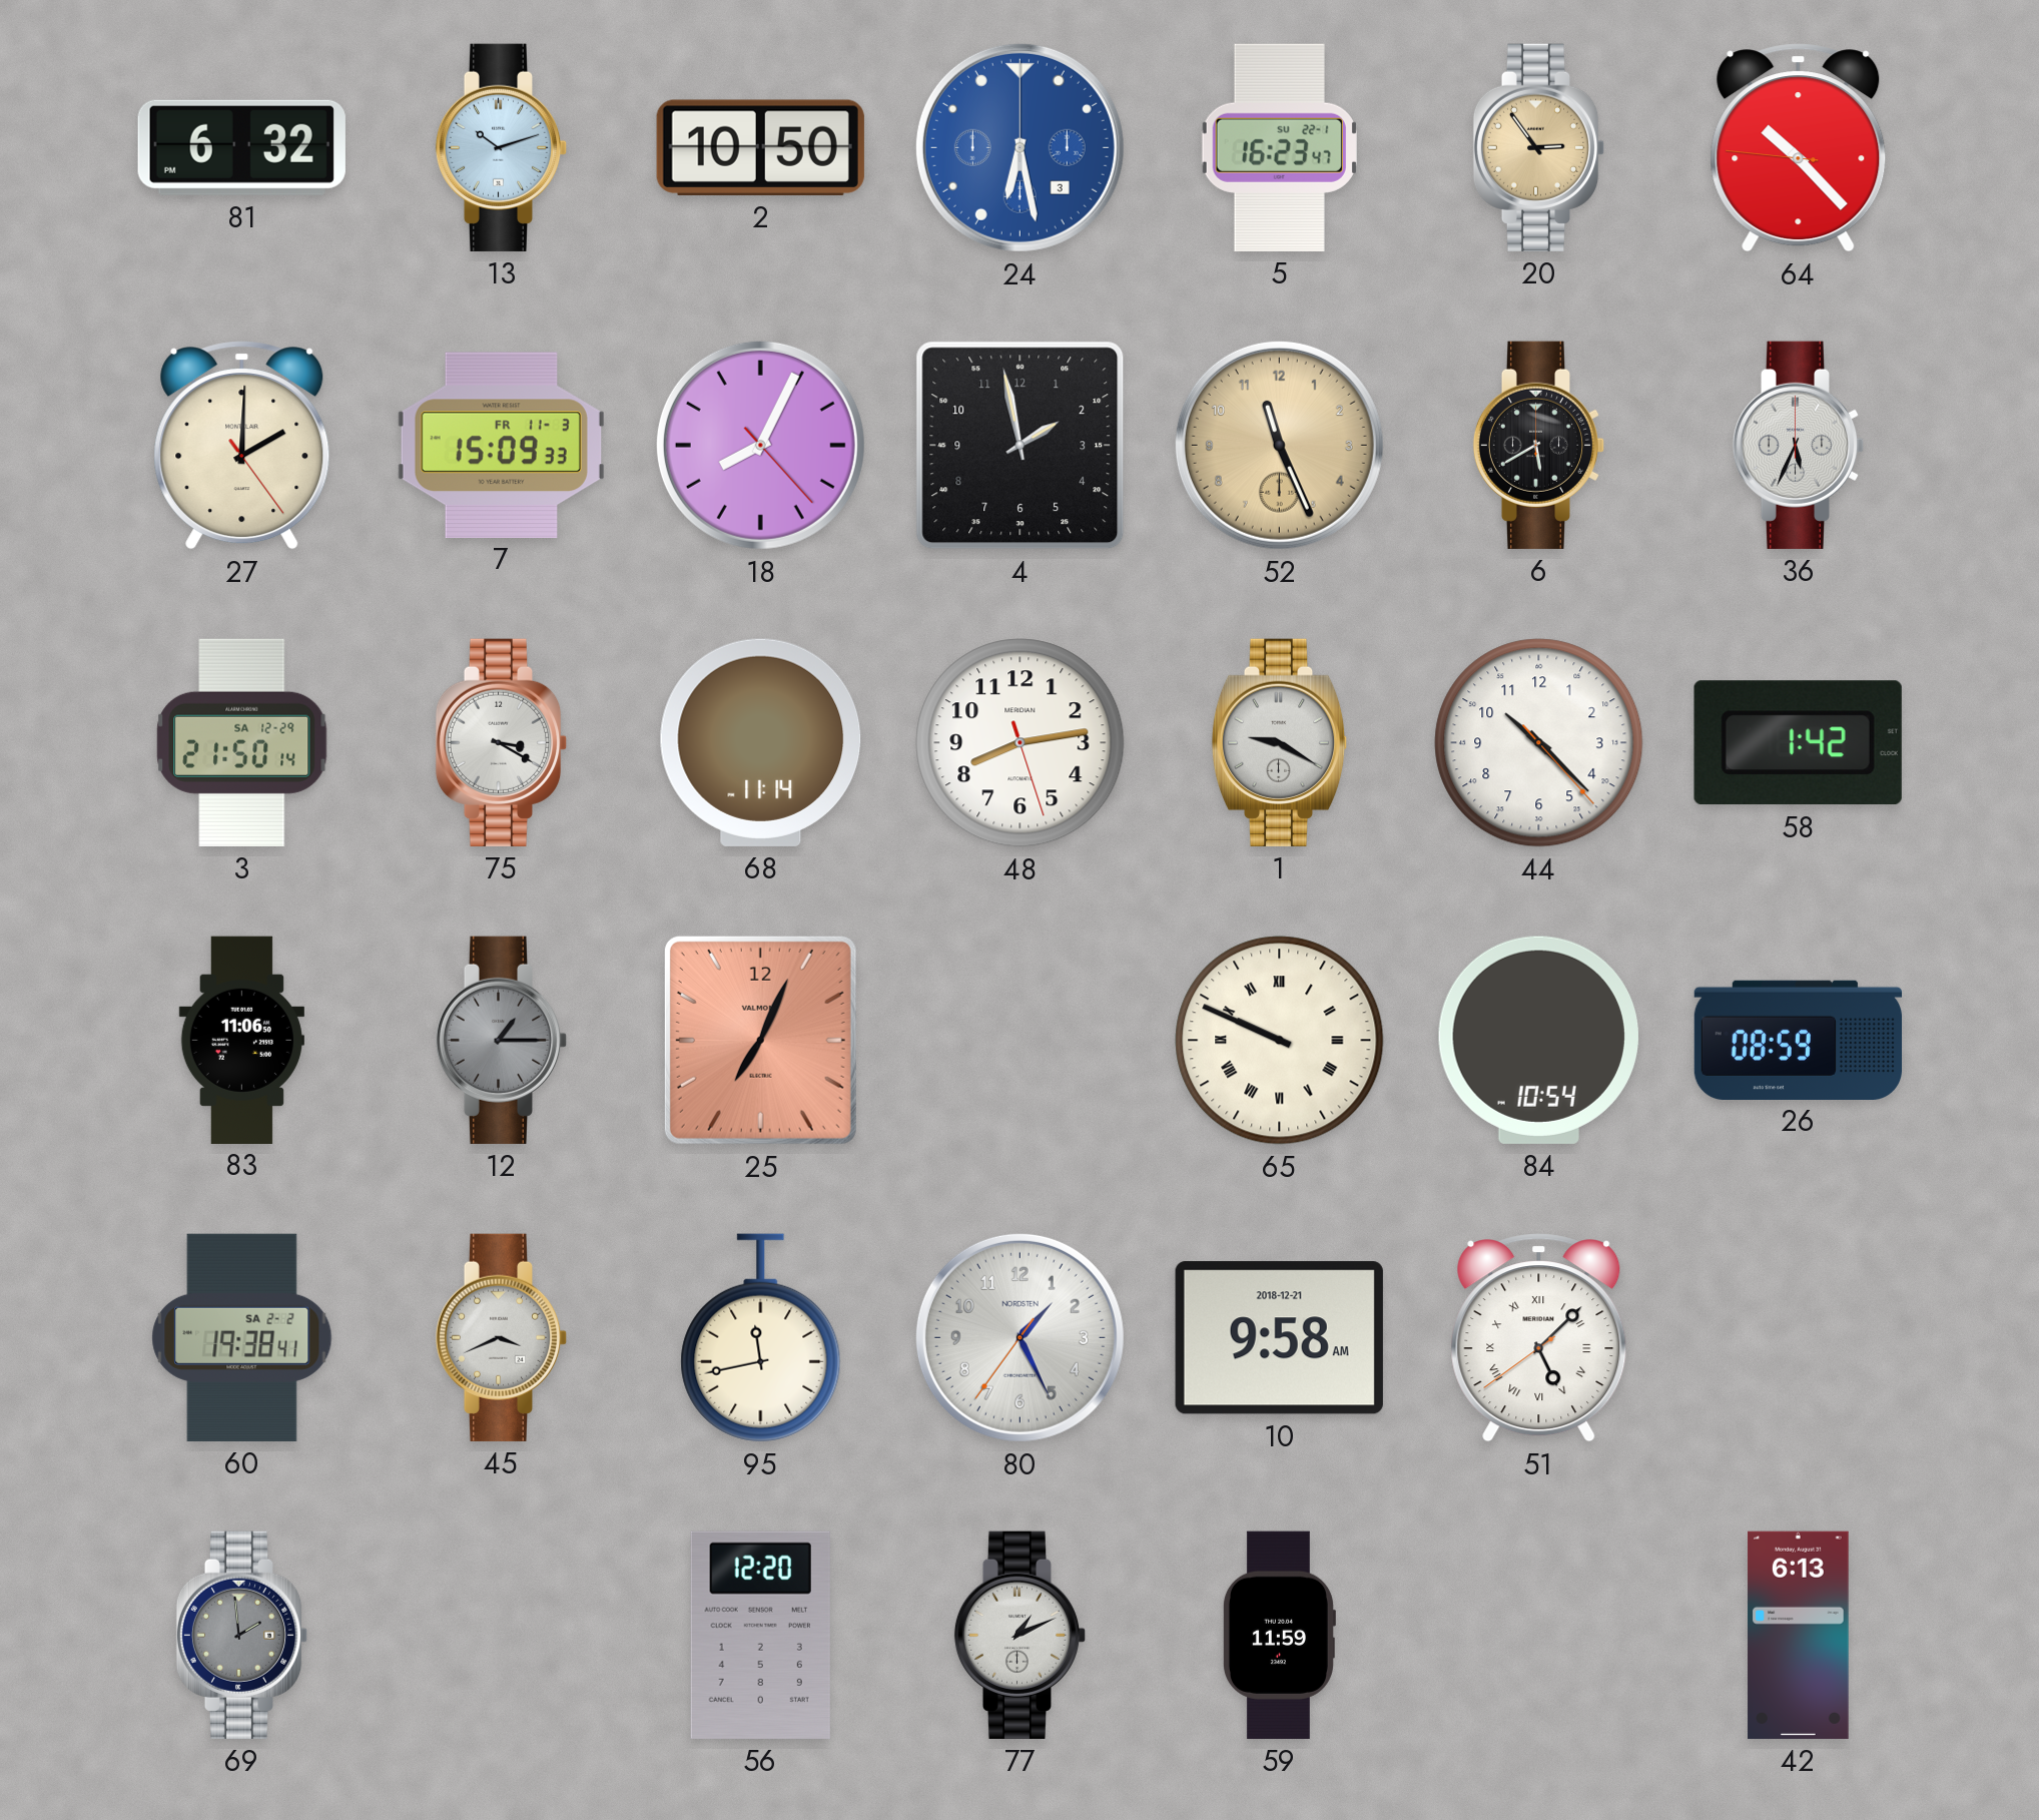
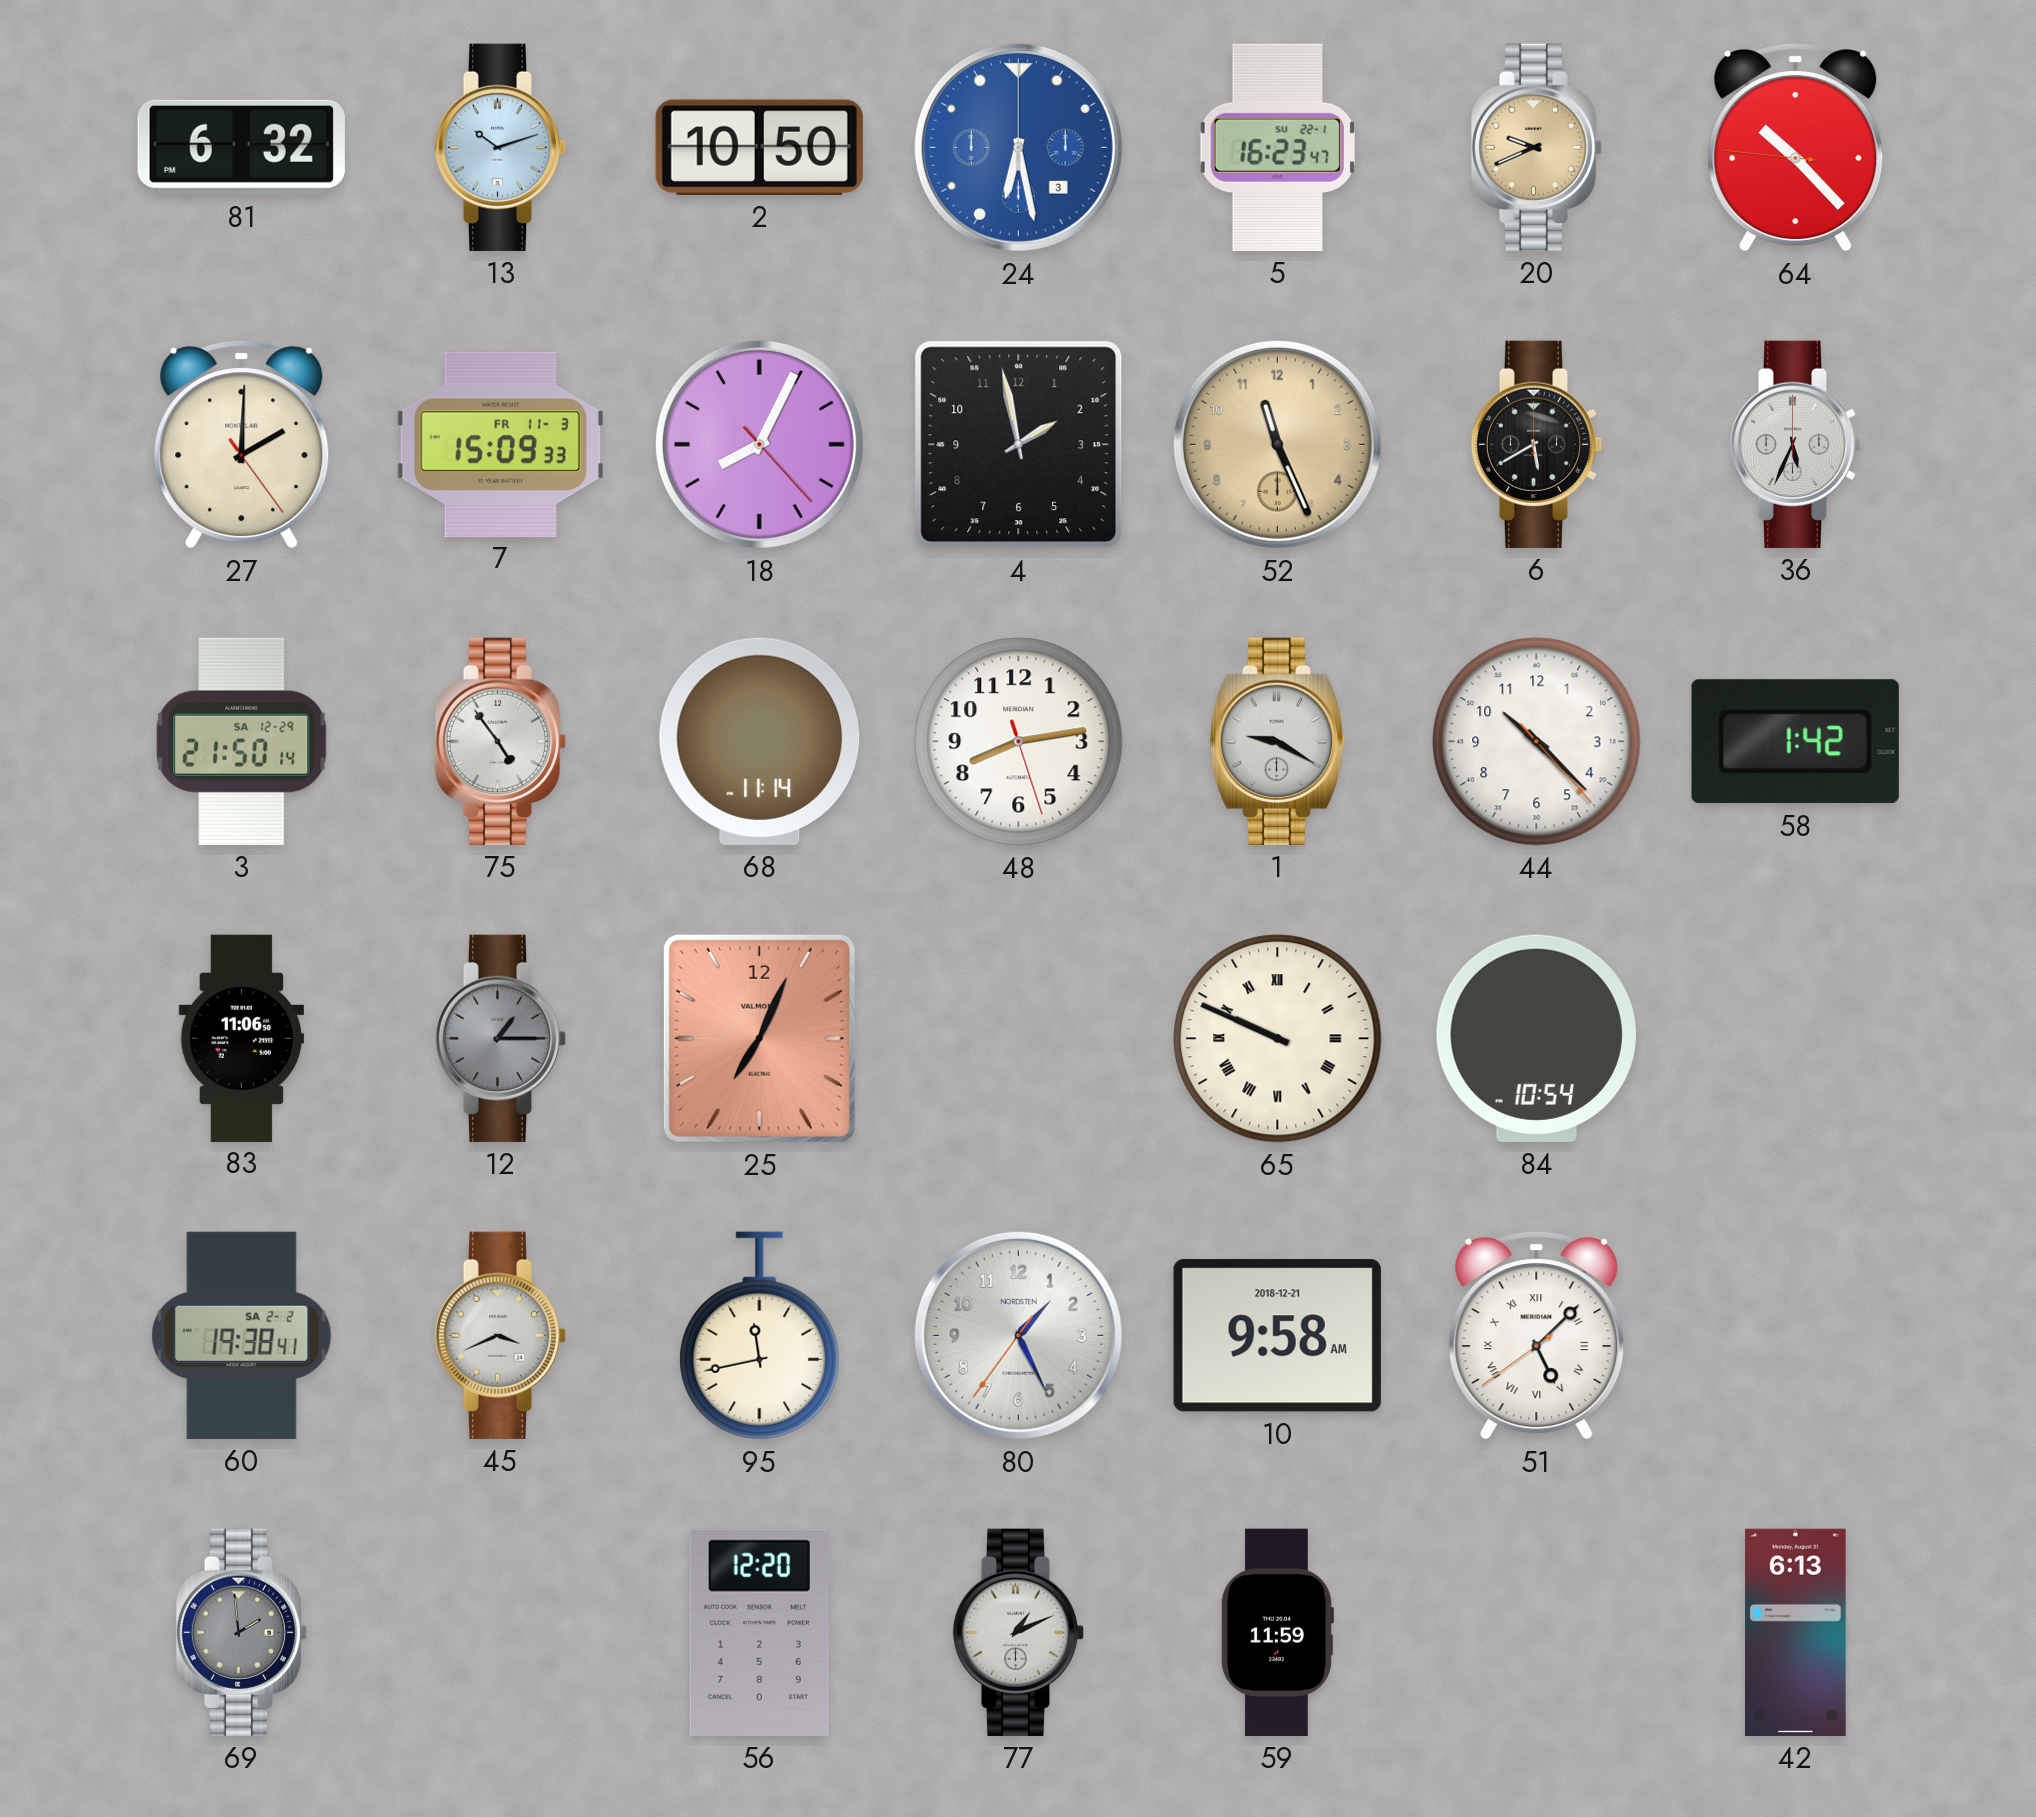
20: 2:54 -> 9:41 (1537, 147)
75: 3:20 -> 4:54 (501, 741)
26: 08:59 -> none (1798, 1040)
